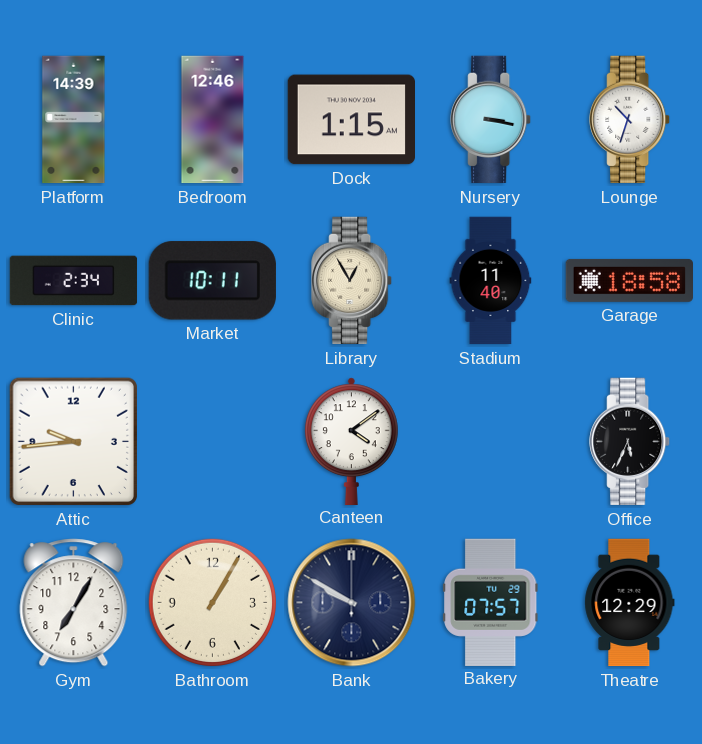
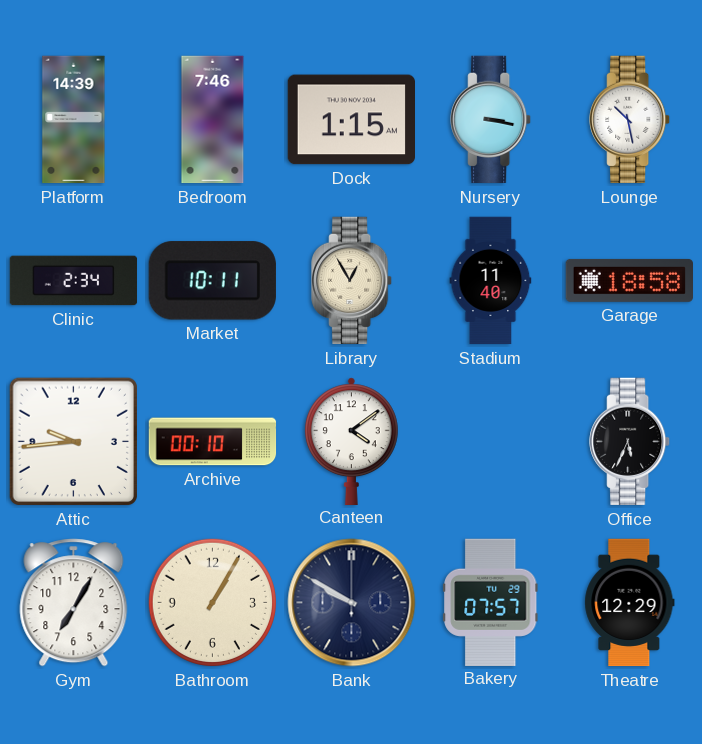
Bedroom: 12:46 -> 7:46 (213, 120)
Lounge: 10:33 -> 10:28 (630, 120)
Archive: none -> 00:10 (213, 442)
